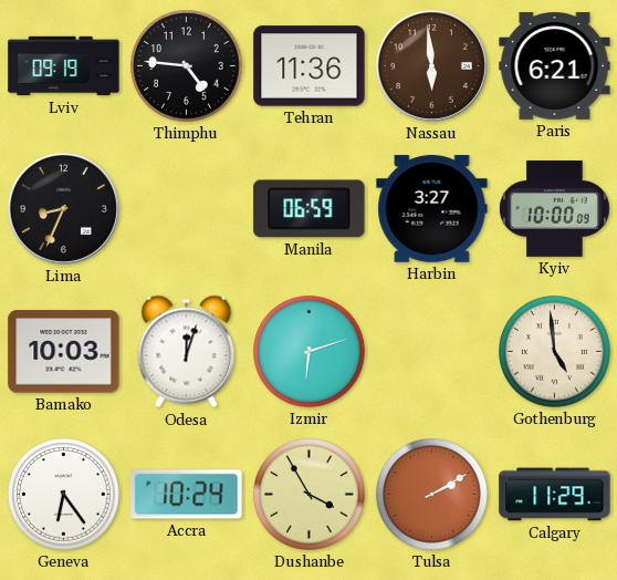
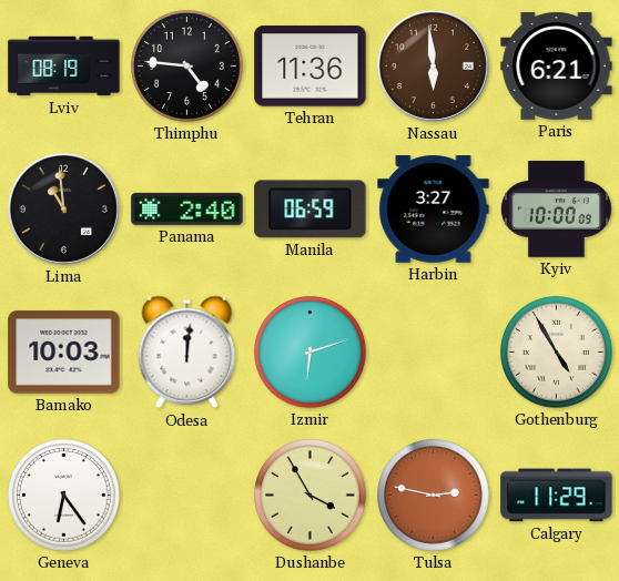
Lviv: 09:19 -> 08:19 (64, 67)
Lima: 8:34 -> 10:59 (63, 208)
Panama: none -> 2:40 (187, 208)
Odesa: 12:03 -> 12:01 (187, 353)
Gothenburg: 4:59 -> 4:55 (557, 353)
Accra: 10:24 -> none (187, 495)
Tulsa: 2:10 -> 2:47 (434, 496)
